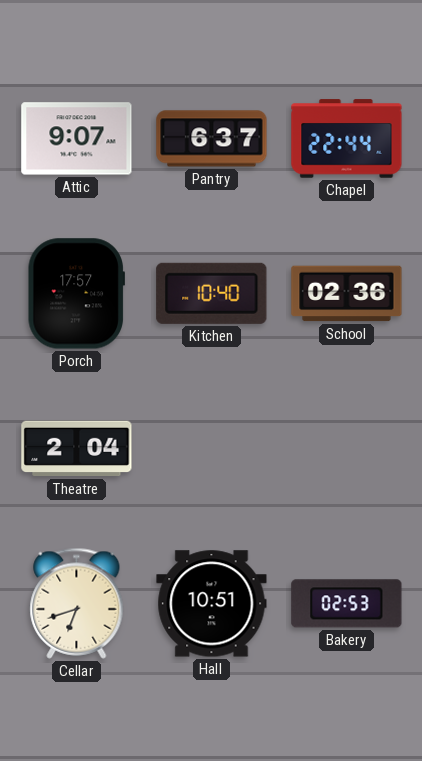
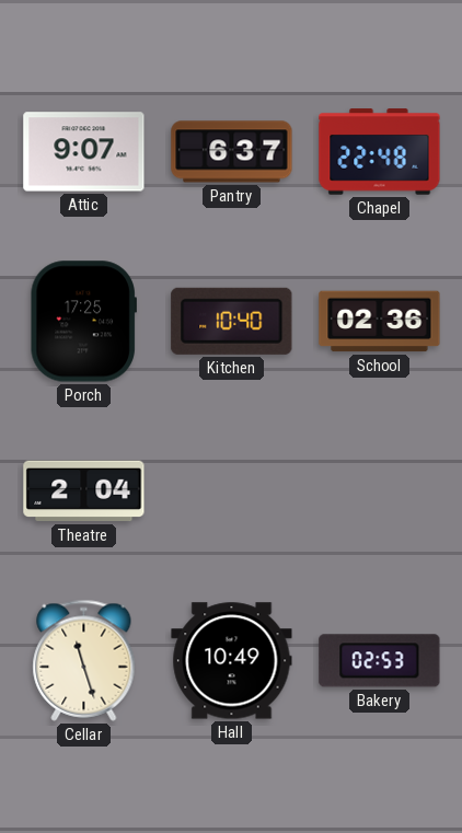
Chapel: 22:44 -> 22:48 (380, 152)
Porch: 17:57 -> 17:25 (83, 322)
Cellar: 6:42 -> 11:27 (84, 660)
Hall: 10:51 -> 10:49 (232, 661)
